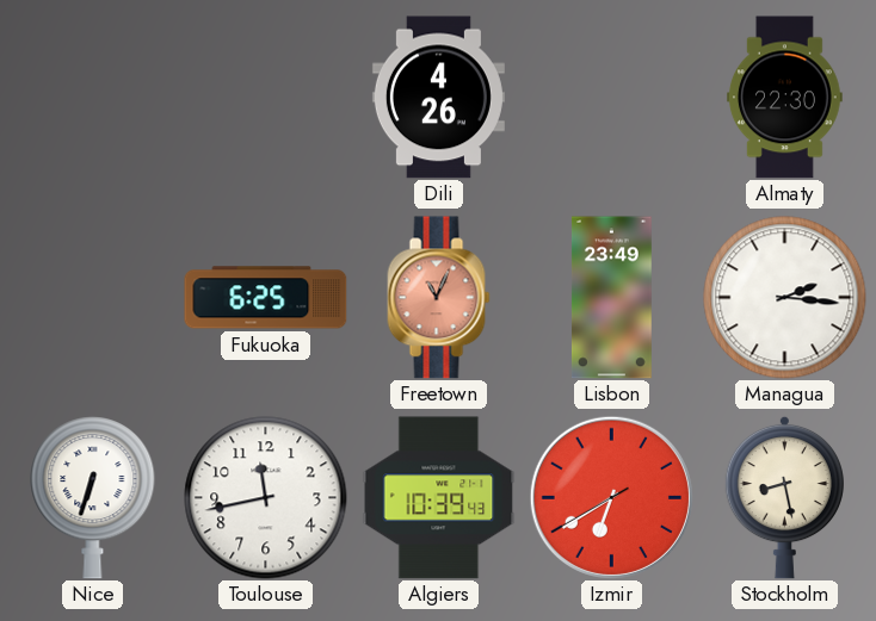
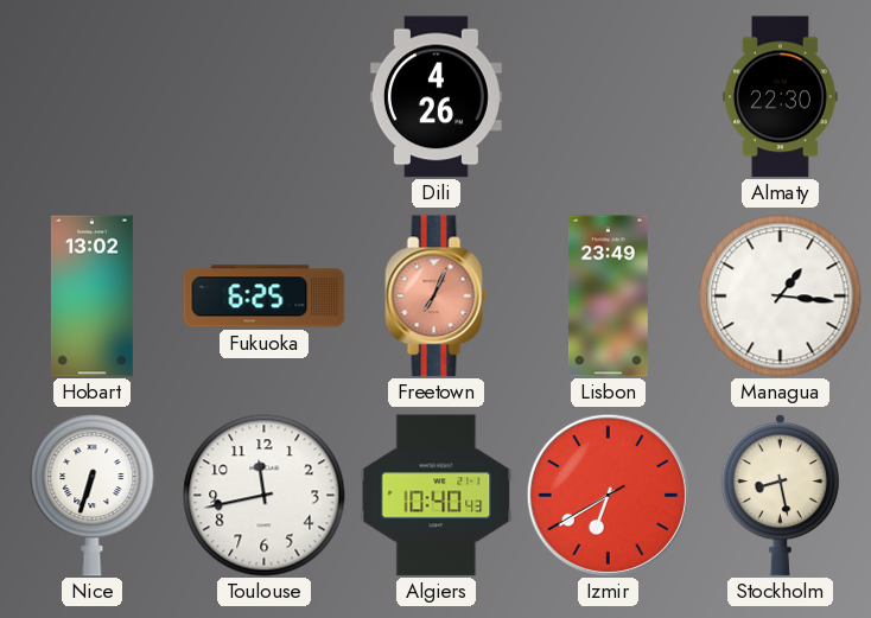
Hobart: none -> 13:02 (91, 297)
Freetown: 11:04 -> 7:04 (437, 297)
Managua: 2:16 -> 1:16 (781, 297)
Algiers: 10:39 -> 10:40 (437, 496)
